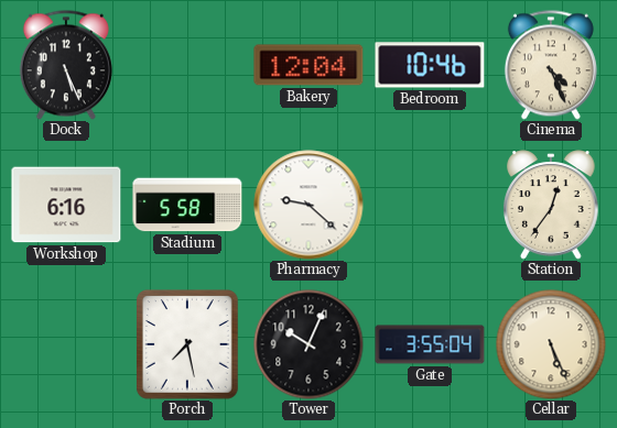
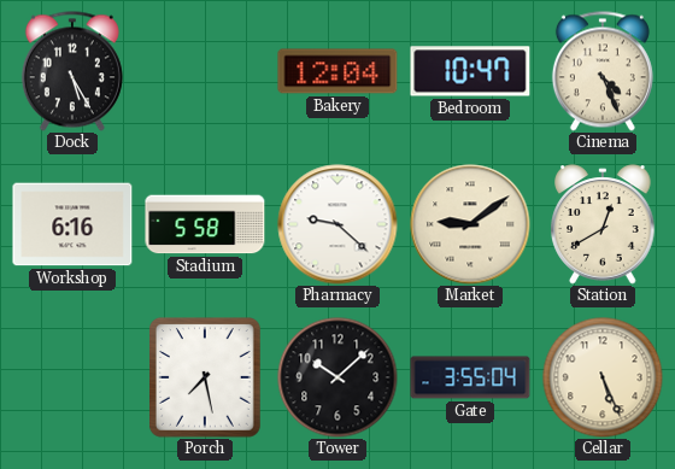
Dock: 5:26 -> 5:25 (72, 71)
Bedroom: 10:46 -> 10:47 (470, 71)
Market: none -> 9:09 (470, 224)
Station: 12:36 -> 12:40 (603, 224)
Tower: 10:04 -> 10:08 (337, 377)
